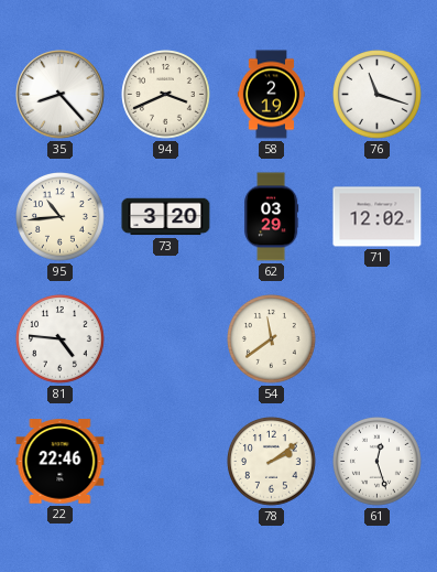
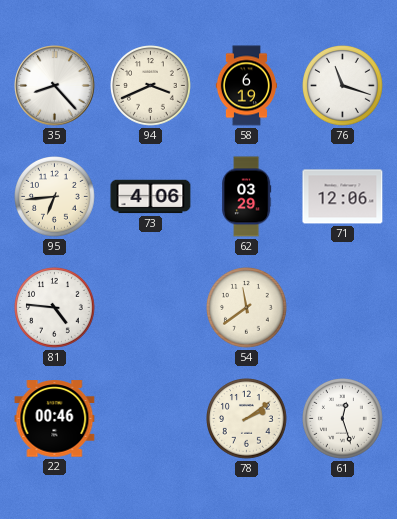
58: 2:19 -> 6:19 (246, 86)
95: 10:44 -> 6:44 (55, 197)
73: 3:20 -> 4:06 (151, 197)
71: 12:02 -> 12:06 (343, 197)
22: 22:46 -> 00:46 (55, 419)
